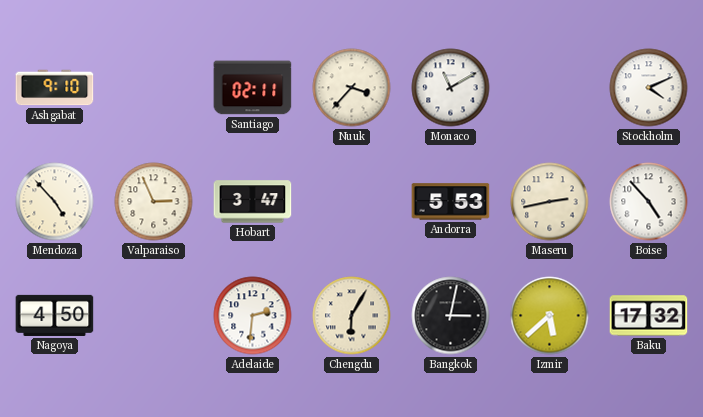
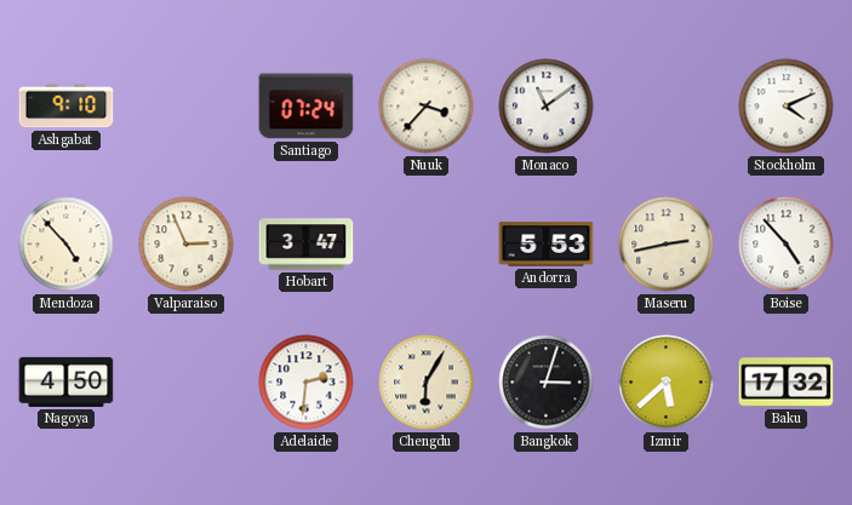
Santiago: 02:11 -> 07:24 (307, 107)
Monaco: 11:10 -> 11:09 (547, 107)
Bangkok: 3:02 -> 3:03 (547, 383)
